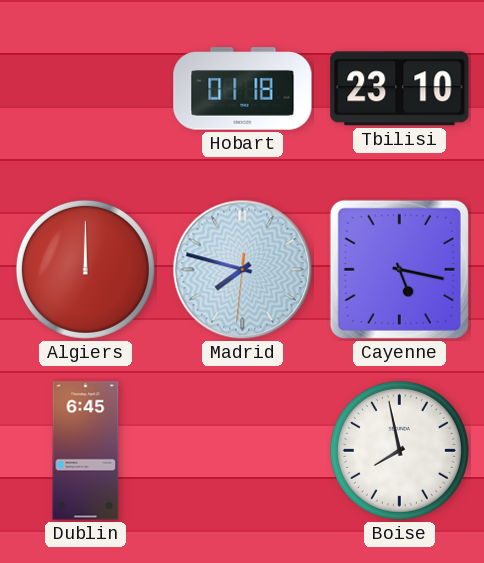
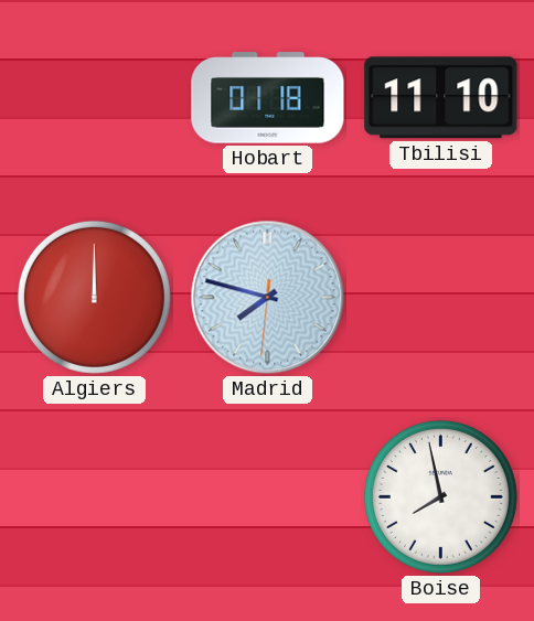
Tbilisi: 23:10 -> 11:10 (441, 98)
Cayenne: 5:17 -> none (399, 269)
Dublin: 6:45 -> none (86, 451)
